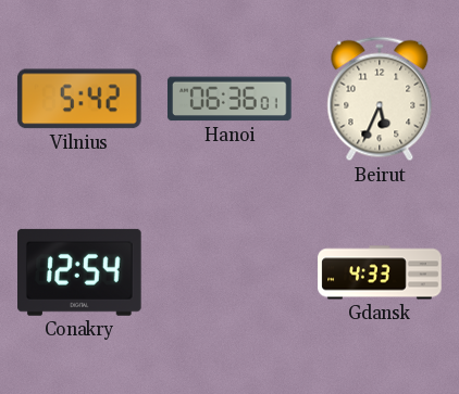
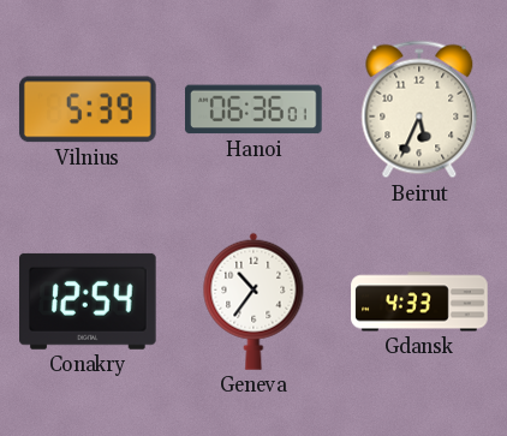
Vilnius: 5:42 -> 5:39 (88, 109)
Geneva: none -> 10:36 (253, 301)
